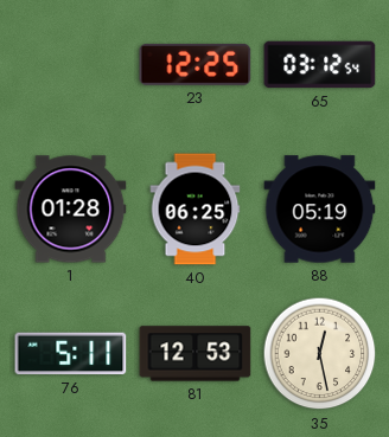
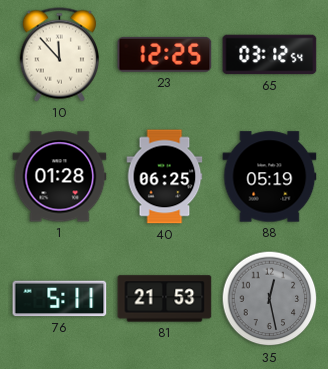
10: none -> 11:53 (59, 55)
81: 12:53 -> 21:53 (165, 299)
35 dial: cream -> grey (270, 299)
